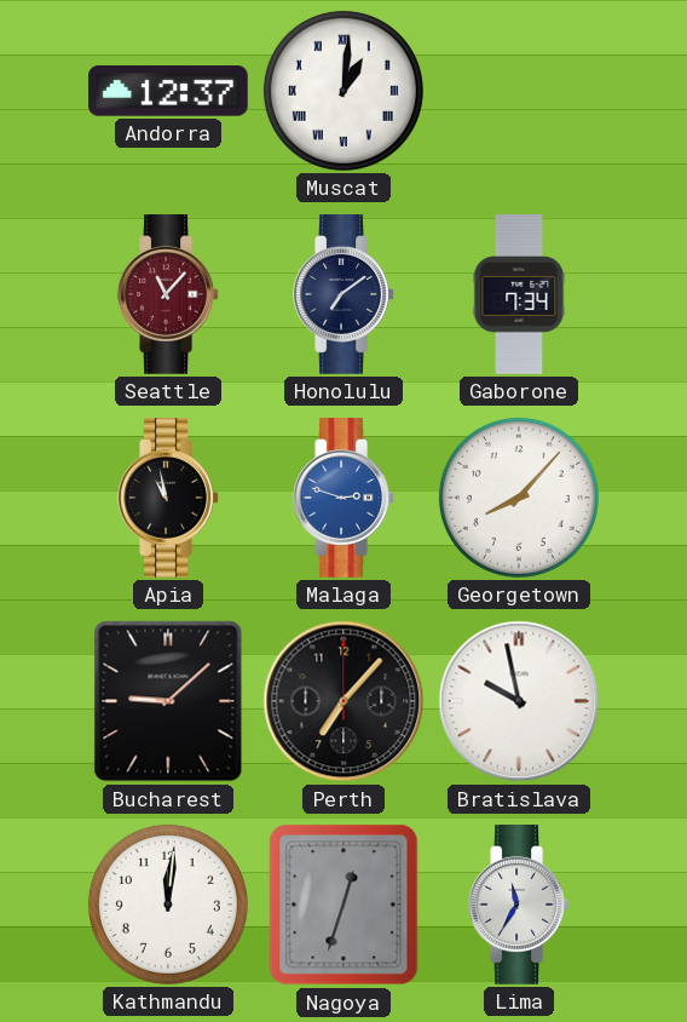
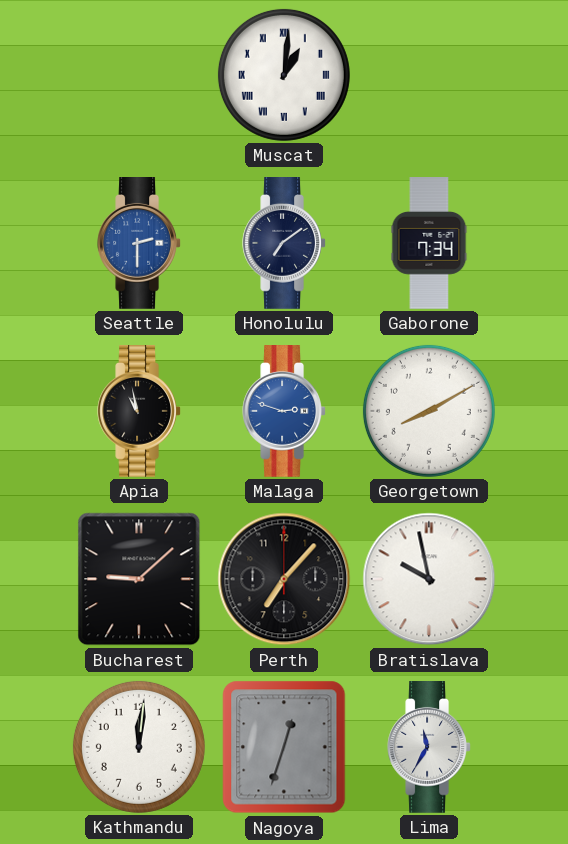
Andorra: 12:37 -> none (169, 91)
Seattle: 11:07 -> 2:30 (139, 244)
Seattle dial: burgundy -> blue (139, 244)
Georgetown: 8:07 -> 8:10 (429, 411)
